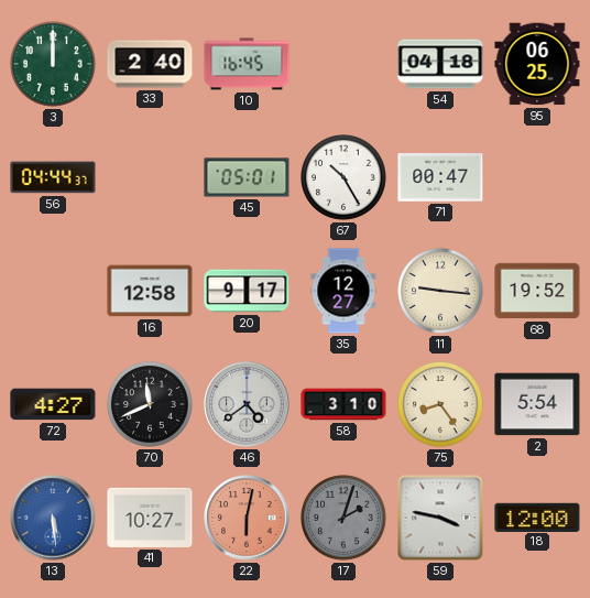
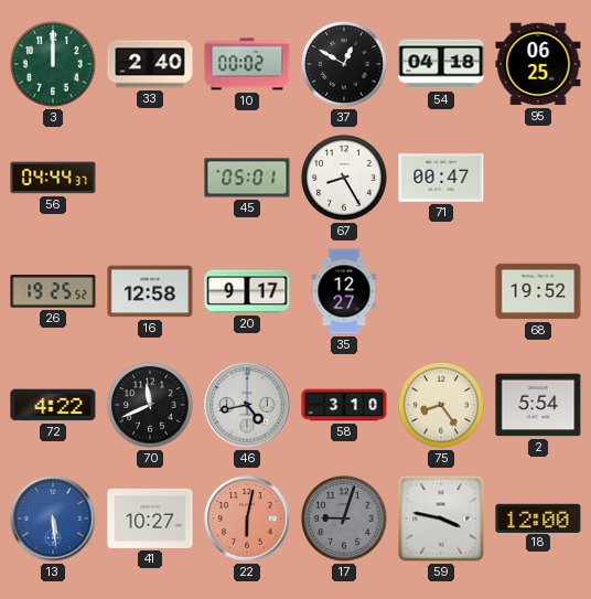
10: 16:45 -> 00:02 (247, 64)
37: none -> 12:50 (345, 65)
67: 10:25 -> 8:25 (345, 179)
26: none -> 19:25 (53, 291)
11: 9:16 -> none (441, 292)
72: 4:27 -> 4:22 (53, 405)
46: 4:39 -> 4:43 (247, 405)
17: 2:03 -> 9:03 (345, 520)
